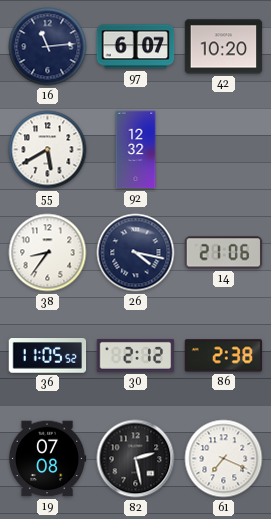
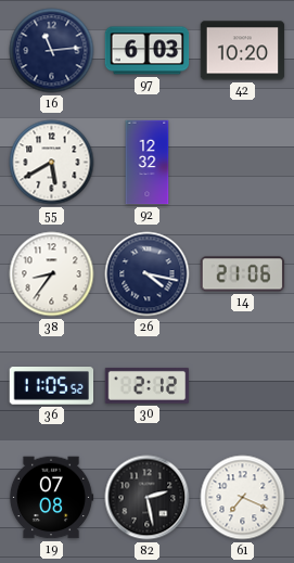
97: 6:07 -> 6:03 (148, 51)
86: 2:38 -> none (224, 356)
